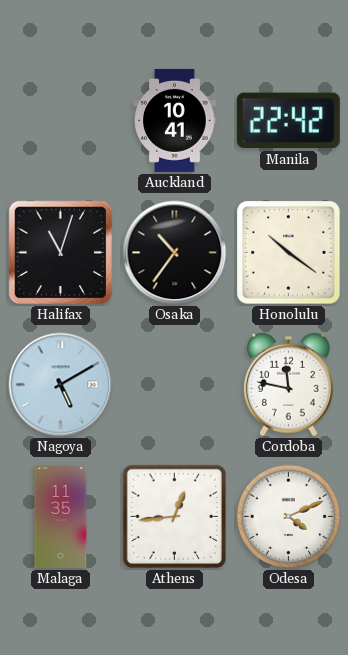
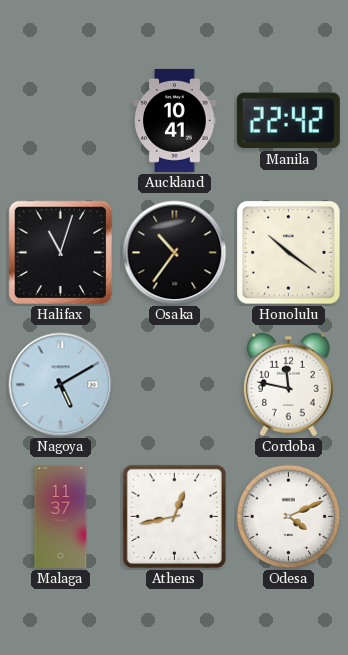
Malaga: 11:35 -> 11:37 (61, 516)
Athens: 12:44 -> 12:43 (174, 516)
